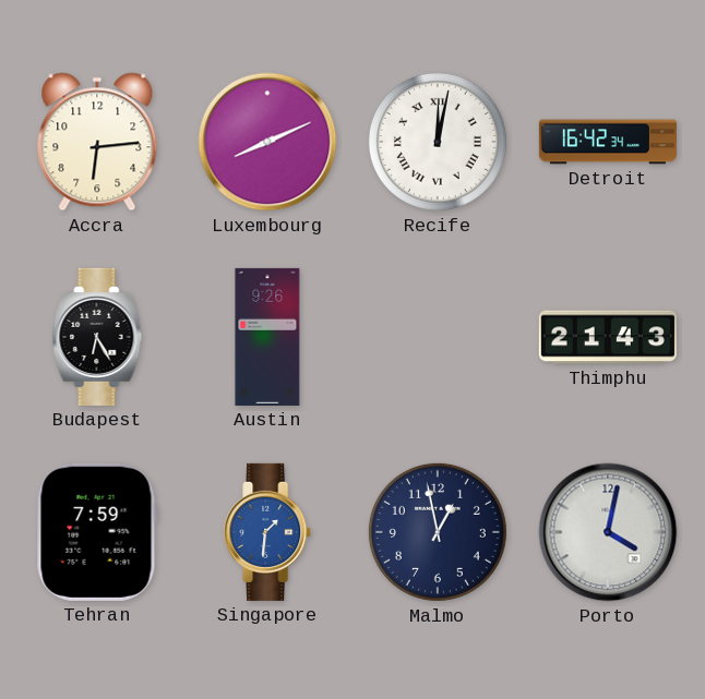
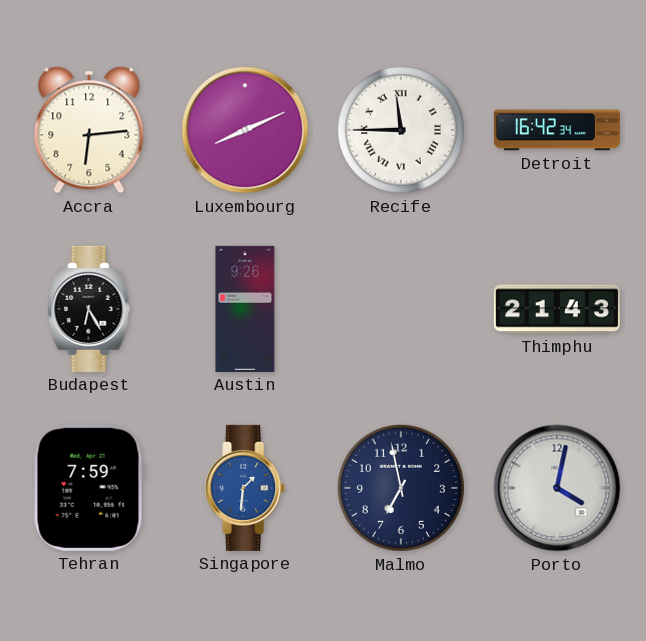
Recife: 12:02 -> 11:45 (401, 130)
Malmo: 12:58 -> 6:58 (401, 488)
